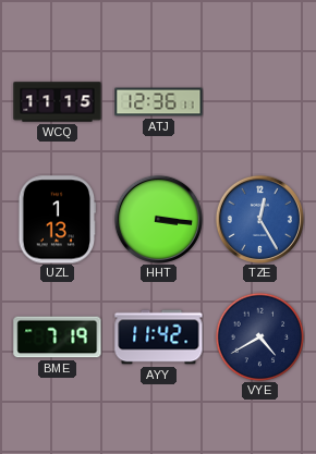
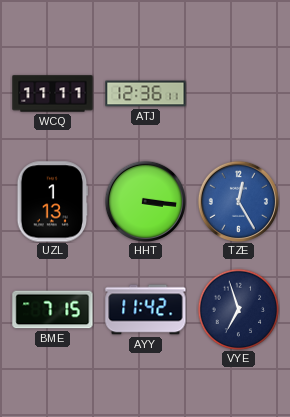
WCQ: 11:15 -> 11:11 (53, 94)
BME: 7:19 -> 7:15 (53, 310)
VYE: 4:40 -> 6:57 (238, 309)
